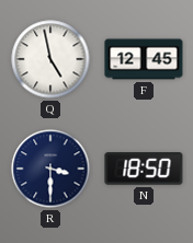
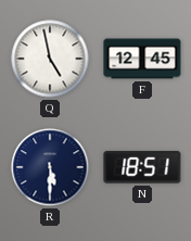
R: 3:30 -> 5:30 (50, 167)
N: 18:50 -> 18:51 (142, 167)
